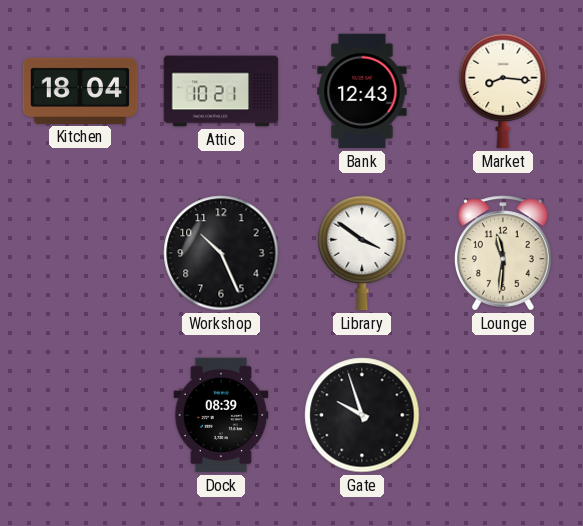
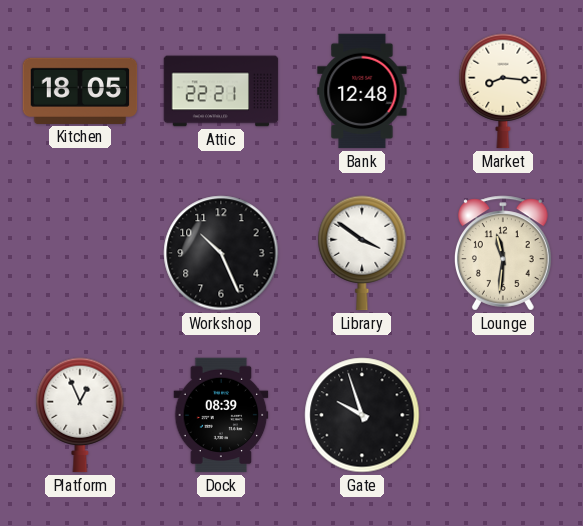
Kitchen: 18:04 -> 18:05 (80, 91)
Attic: 10:21 -> 22:21 (221, 91)
Bank: 12:43 -> 12:48 (362, 91)
Platform: none -> 12:56 (80, 415)
